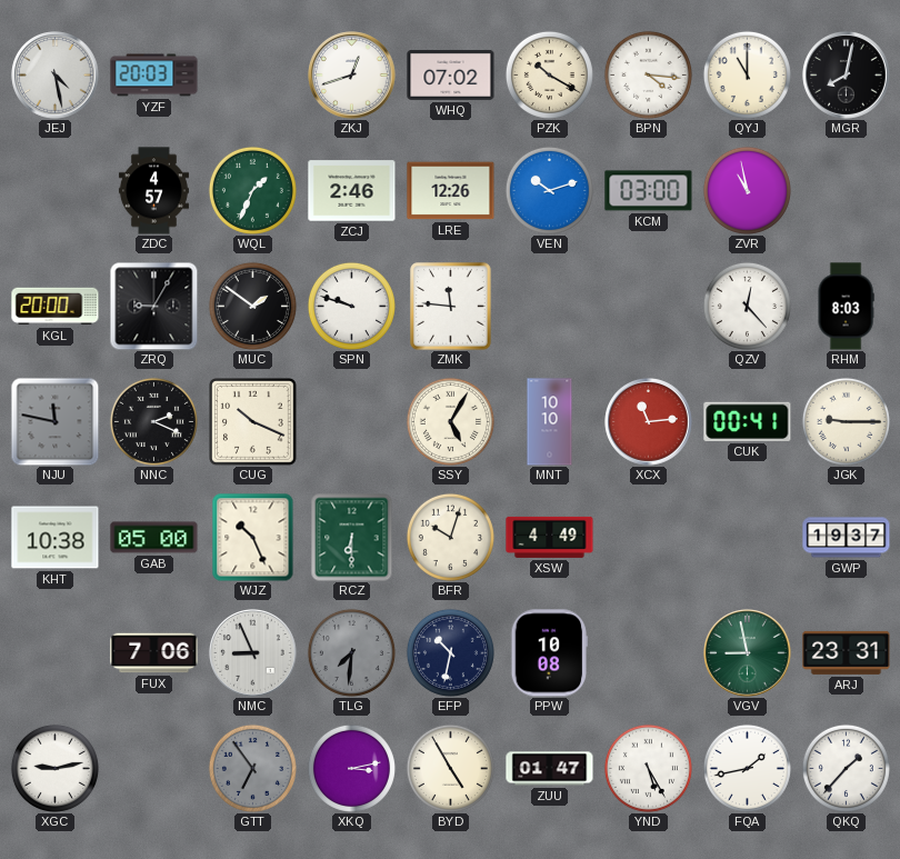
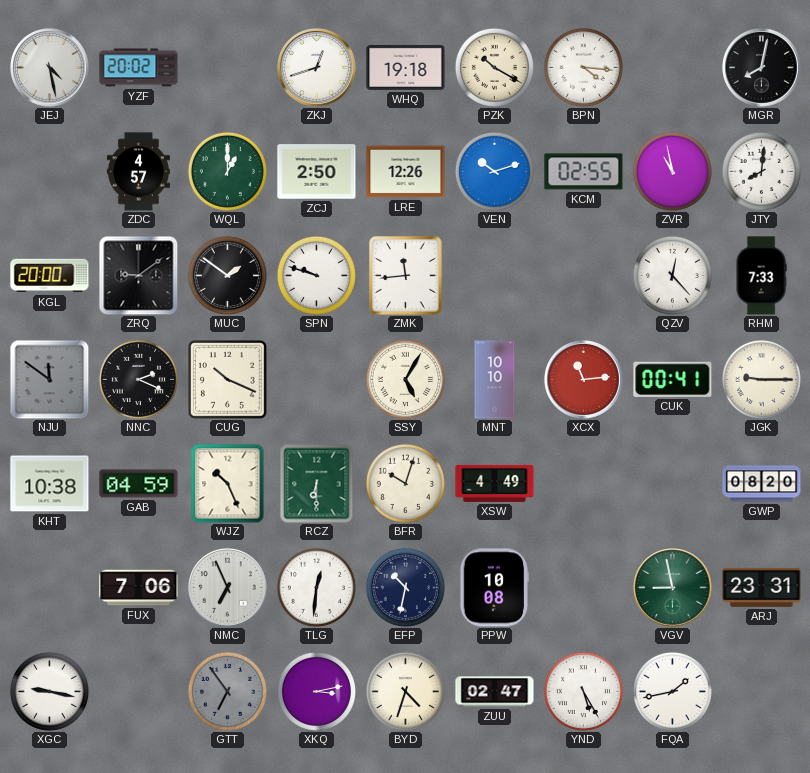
YZF: 20:03 -> 20:02 (139, 68)
WHQ: 07:02 -> 19:18 (406, 67)
QYJ: 11:00 -> none (747, 74)
WQL: 1:34 -> 1:00 (227, 171)
ZCJ: 2:46 -> 2:50 (317, 172)
KCM: 03:00 -> 02:55 (584, 172)
JTY: none -> 8:01 (761, 171)
ZRQ: 9:05 -> 9:09 (138, 275)
ZMK: 11:46 -> 11:44 (406, 276)
RHM: 8:03 -> 7:33 (761, 276)
NJU: 11:47 -> 11:51 (49, 379)
GAB: 05:00 -> 04:59 (139, 484)
GWP: 19:37 -> 08:20 (762, 484)
NMC: 8:56 -> 6:56 (228, 588)
TLG: 7:31 -> 12:31 (316, 587)
TLG dial: grey -> white (316, 587)
XGC: 9:13 -> 9:17 (49, 691)
BYD: 4:55 -> 4:33 (405, 691)
ZUU: 01:47 -> 02:47 (495, 692)
QKQ: 1:37 -> none (846, 768)
